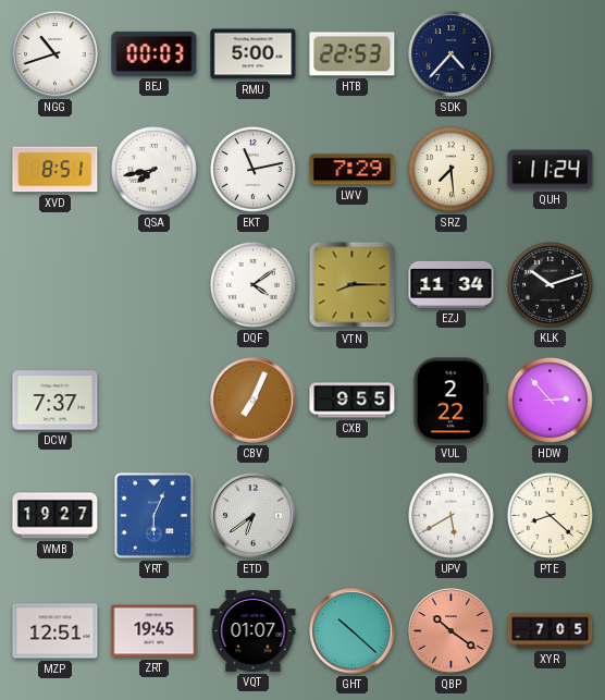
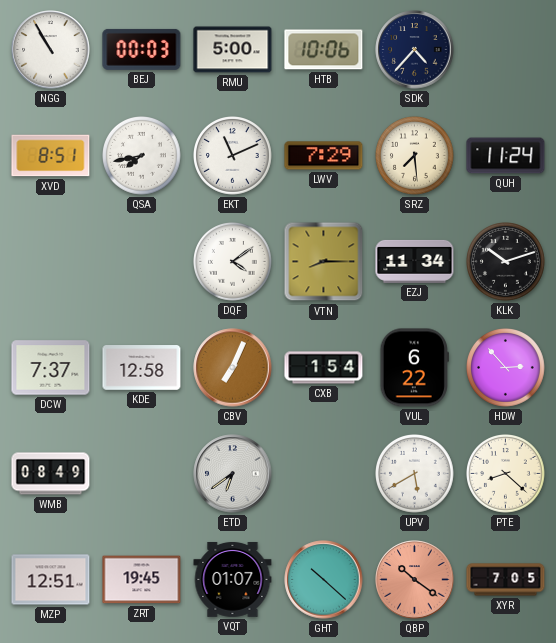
NGG: 10:42 -> 10:55 (51, 50)
HTB: 22:53 -> 10:06 (324, 50)
EKT: 11:13 -> 11:11 (233, 156)
KDE: none -> 12:58 (142, 368)
CXB: 9:55 -> 1:54 (324, 368)
VUL: 2:22 -> 6:22 (414, 368)
WMB: 19:27 -> 08:49 (51, 474)
YRT: 6:04 -> none (153, 515)
